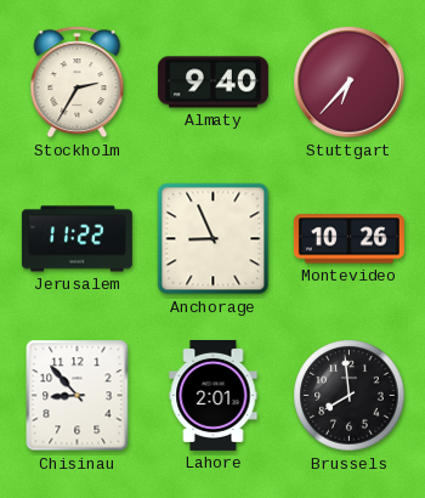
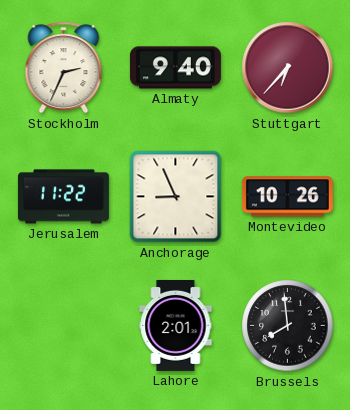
Stockholm: 2:35 -> 2:34 (64, 68)
Chisinau: 8:53 -> none (78, 396)
